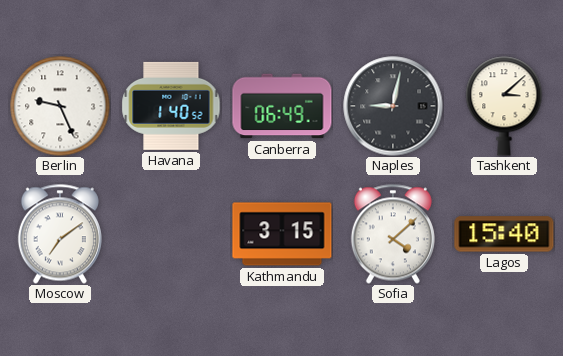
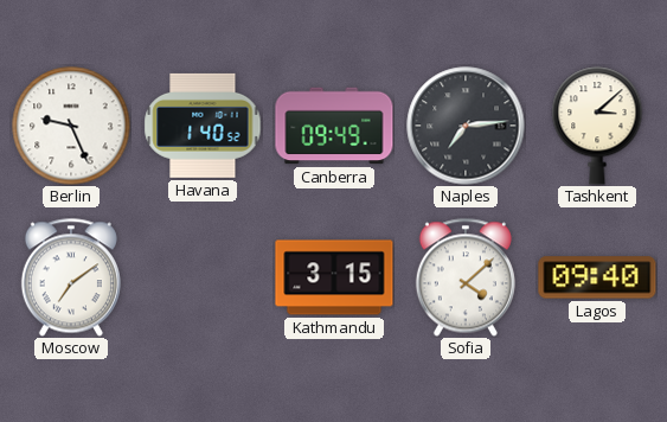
Canberra: 06:49 -> 09:49 (334, 126)
Naples: 9:02 -> 7:14 (466, 126)
Lagos: 15:40 -> 09:40 (597, 277)
